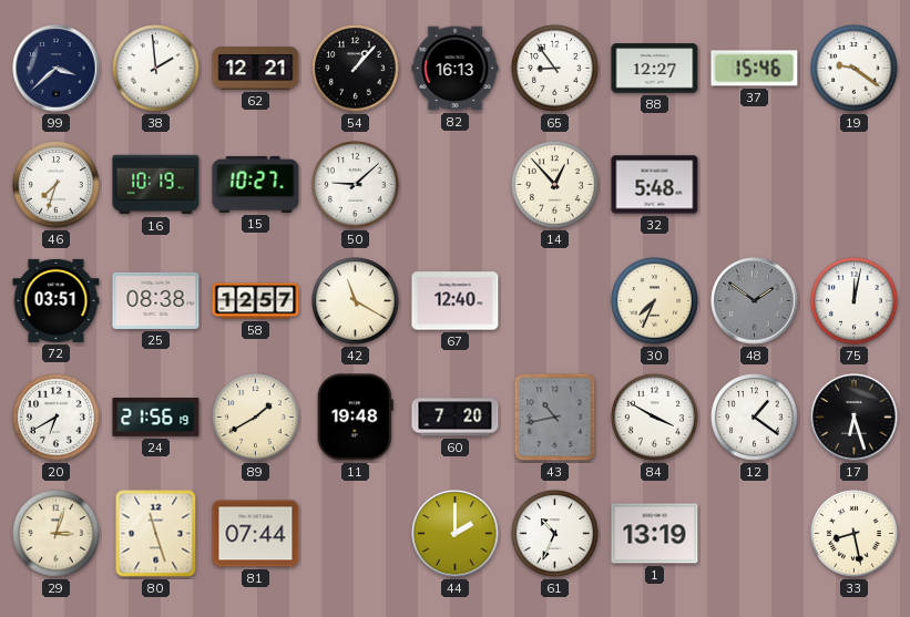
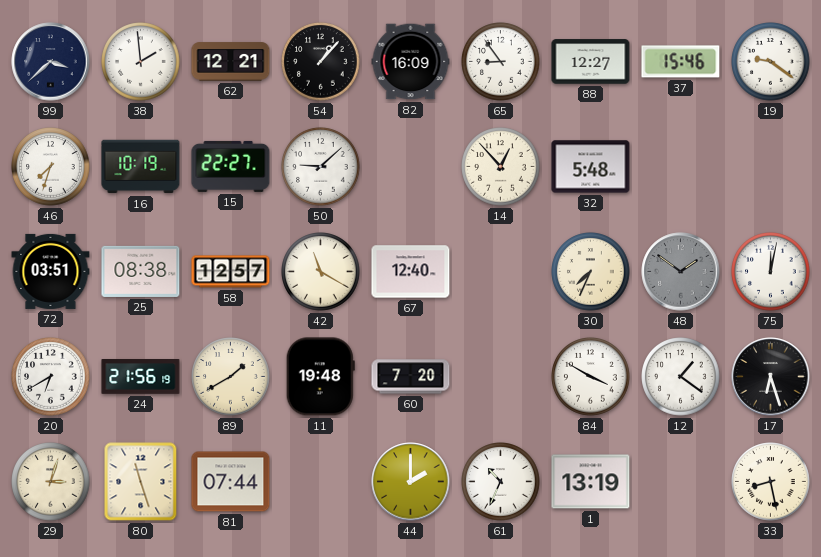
82: 16:13 -> 16:09 (411, 62)
15: 10:27 -> 22:27 (231, 166)
43: 10:43 -> none (555, 418)
